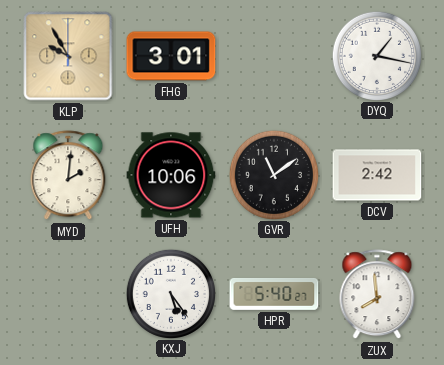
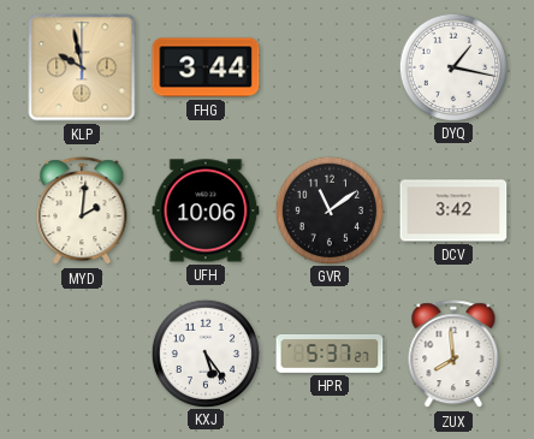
KLP: 9:55 -> 9:58 (82, 67)
FHG: 3:01 -> 3:44 (206, 67)
DCV: 2:42 -> 3:42 (453, 210)
HPR: 5:40 -> 5:37 (330, 354)
